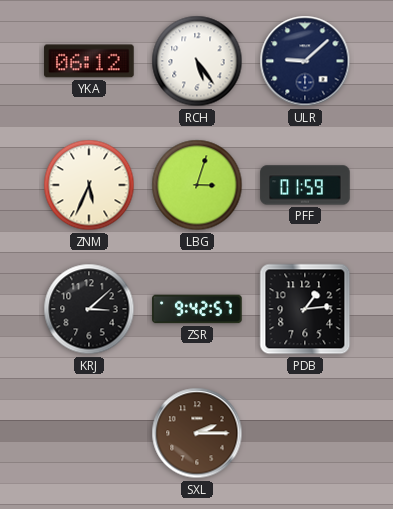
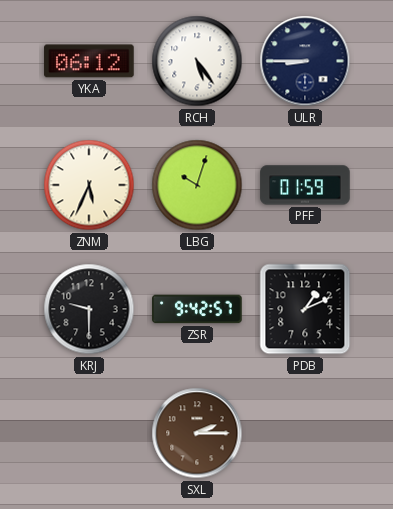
ULR: 9:08 -> 8:45 (305, 61)
LBG: 3:03 -> 10:03 (197, 185)
KRJ: 3:08 -> 9:30 (89, 309)
PDB: 1:14 -> 1:11 (305, 309)
